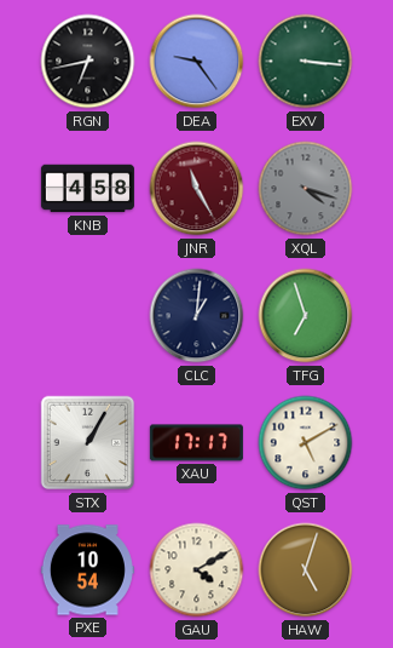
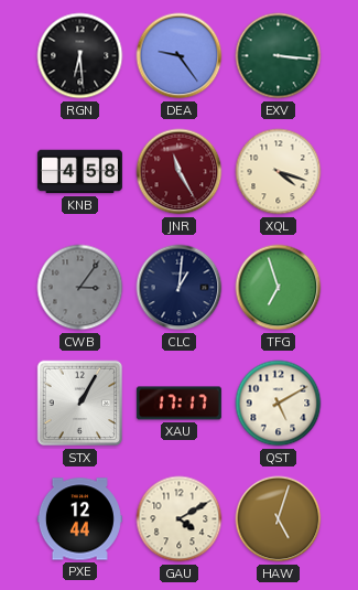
RGN: 6:43 -> 6:29 (80, 56)
XQL dial: grey -> cream (279, 172)
CWB: none -> 3:06 (80, 288)
PXE: 10:54 -> 12:44 (79, 519)
